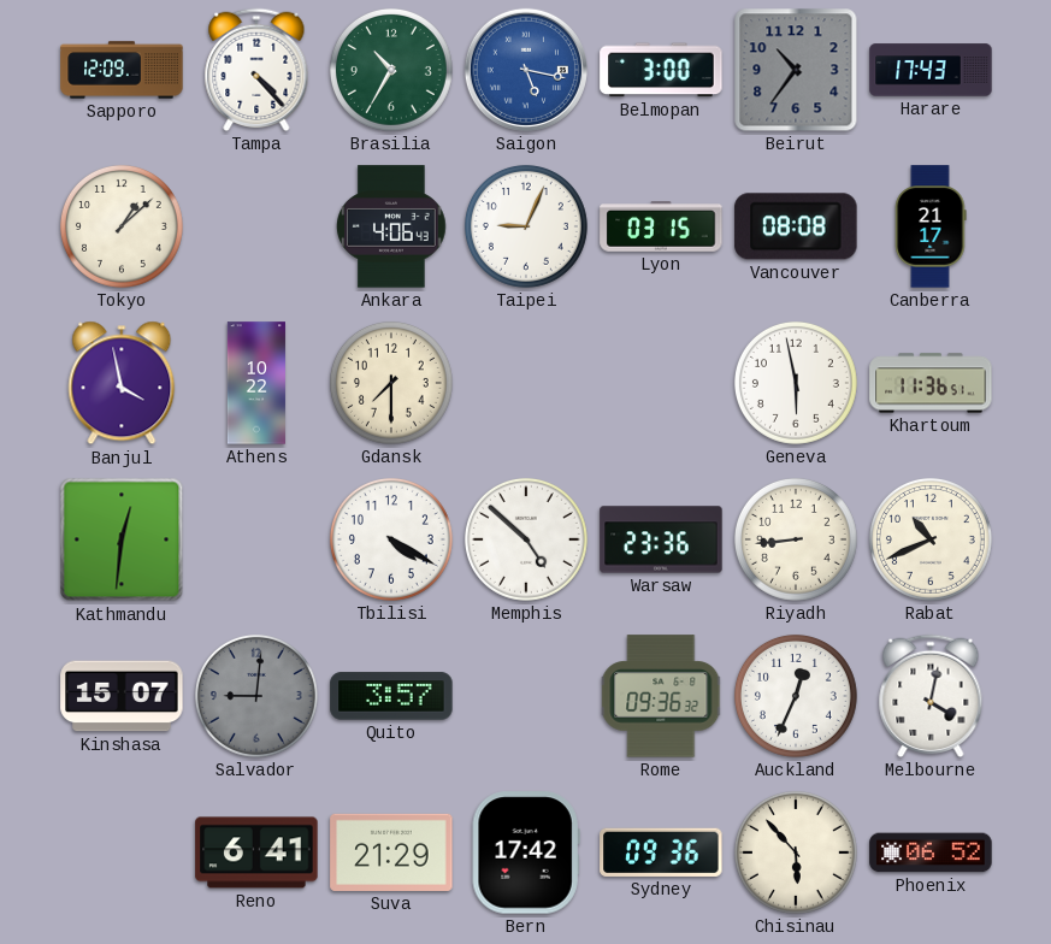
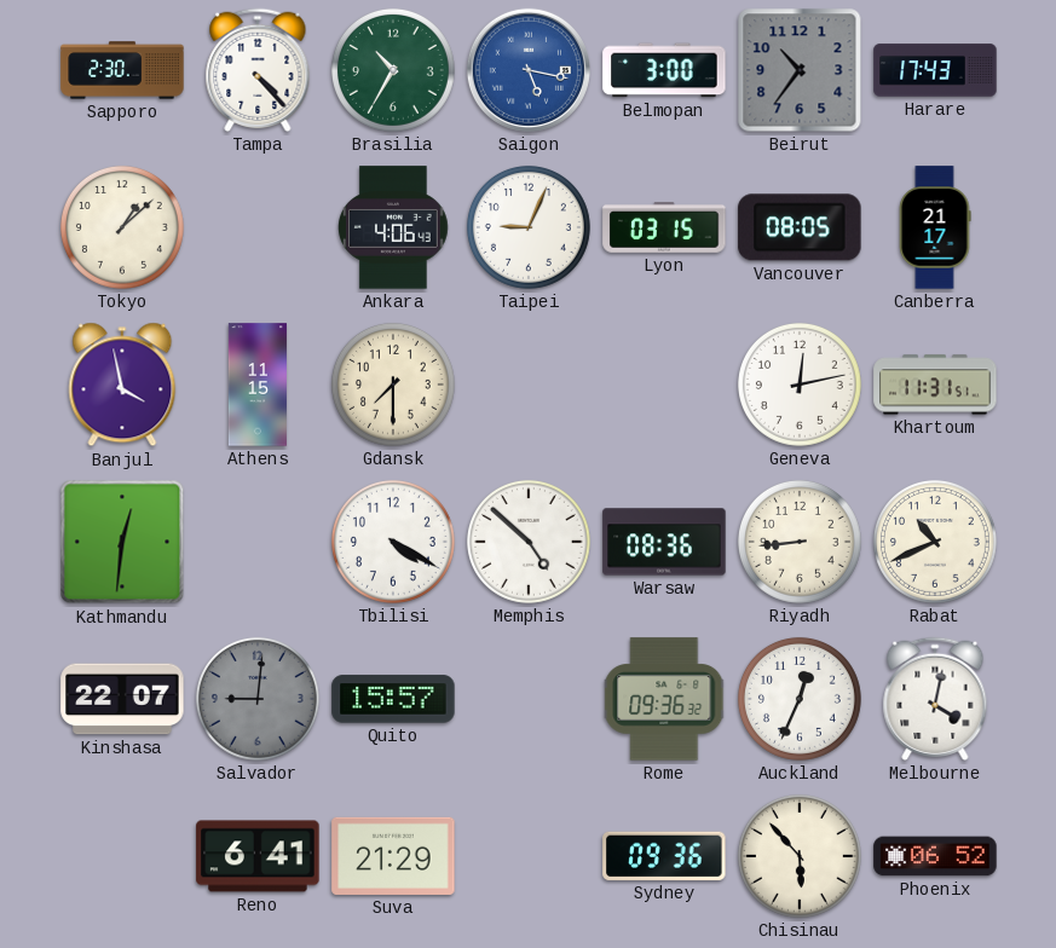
Sapporo: 12:09 -> 2:30 (122, 70)
Vancouver: 08:08 -> 08:05 (800, 227)
Athens: 10:22 -> 11:15 (258, 385)
Geneva: 5:58 -> 12:13 (800, 385)
Khartoum: 11:36 -> 11:31 (935, 385)
Warsaw: 23:36 -> 08:36 (664, 542)
Kinshasa: 15:07 -> 22:07 (122, 699)
Quito: 3:57 -> 15:57 (393, 699)
Bern: 17:42 -> none (526, 852)
